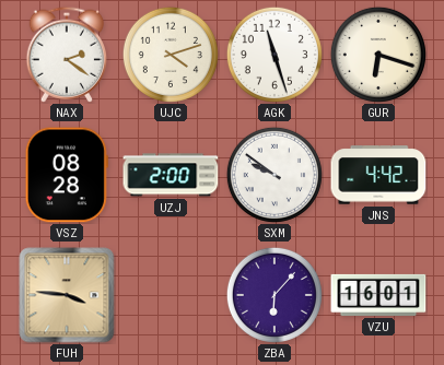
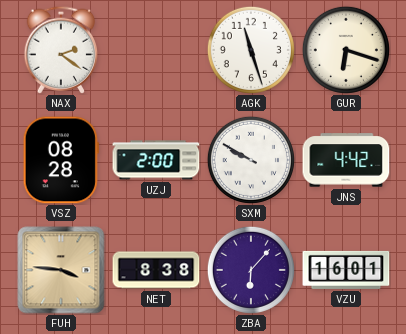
UJC: 4:12 -> none (171, 55)
SXM: 9:51 -> 9:50 (251, 160)
NET: none -> 8:38 (156, 270)
